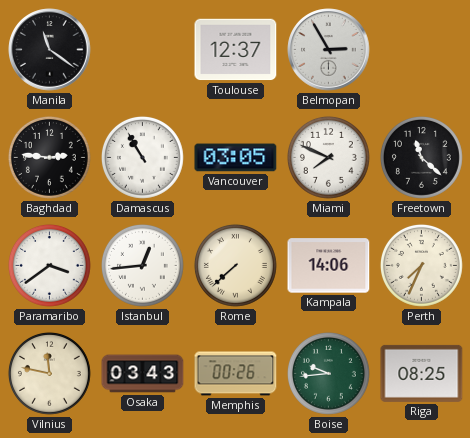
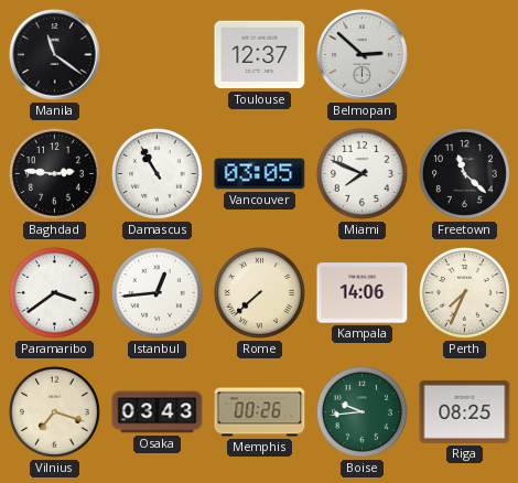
Belmopan: 2:55 -> 2:52 (363, 55)
Vilnius: 11:47 -> 7:18 (54, 411)
